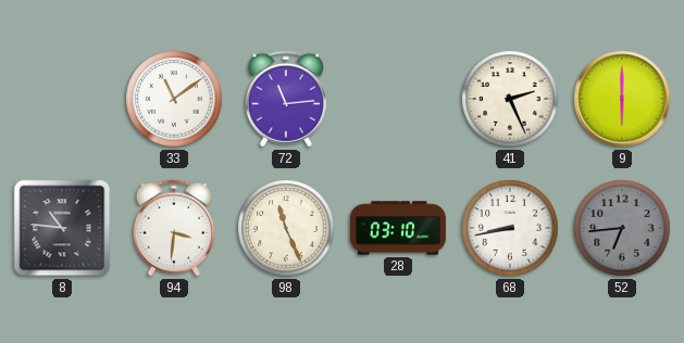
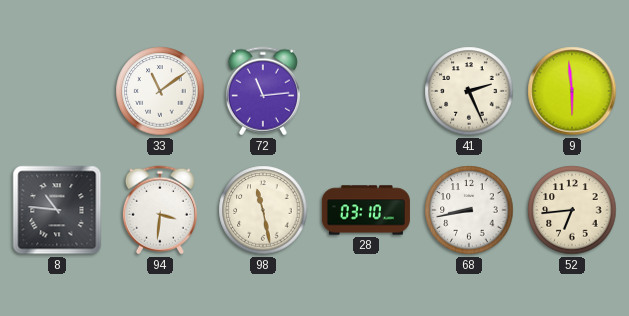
9: 6:00 -> 5:59 (572, 91)
98: 11:26 -> 11:28 (263, 210)
52 dial: grey -> cream (572, 210)
